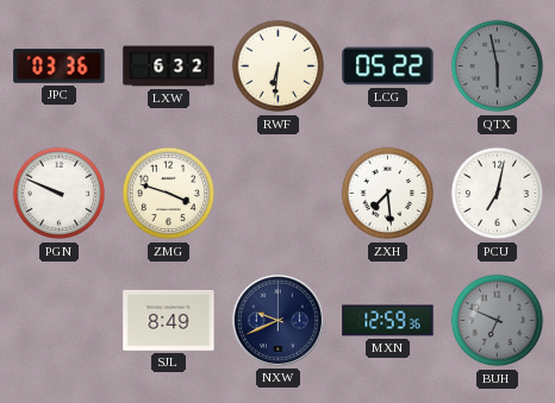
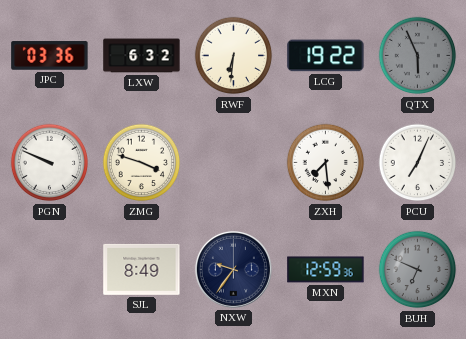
LCG: 05:22 -> 19:22 (326, 56)
QTX: 5:58 -> 5:56 (418, 56)
PCU: 7:02 -> 7:04 (418, 163)
NXW: 9:41 -> 9:36 (233, 269)
